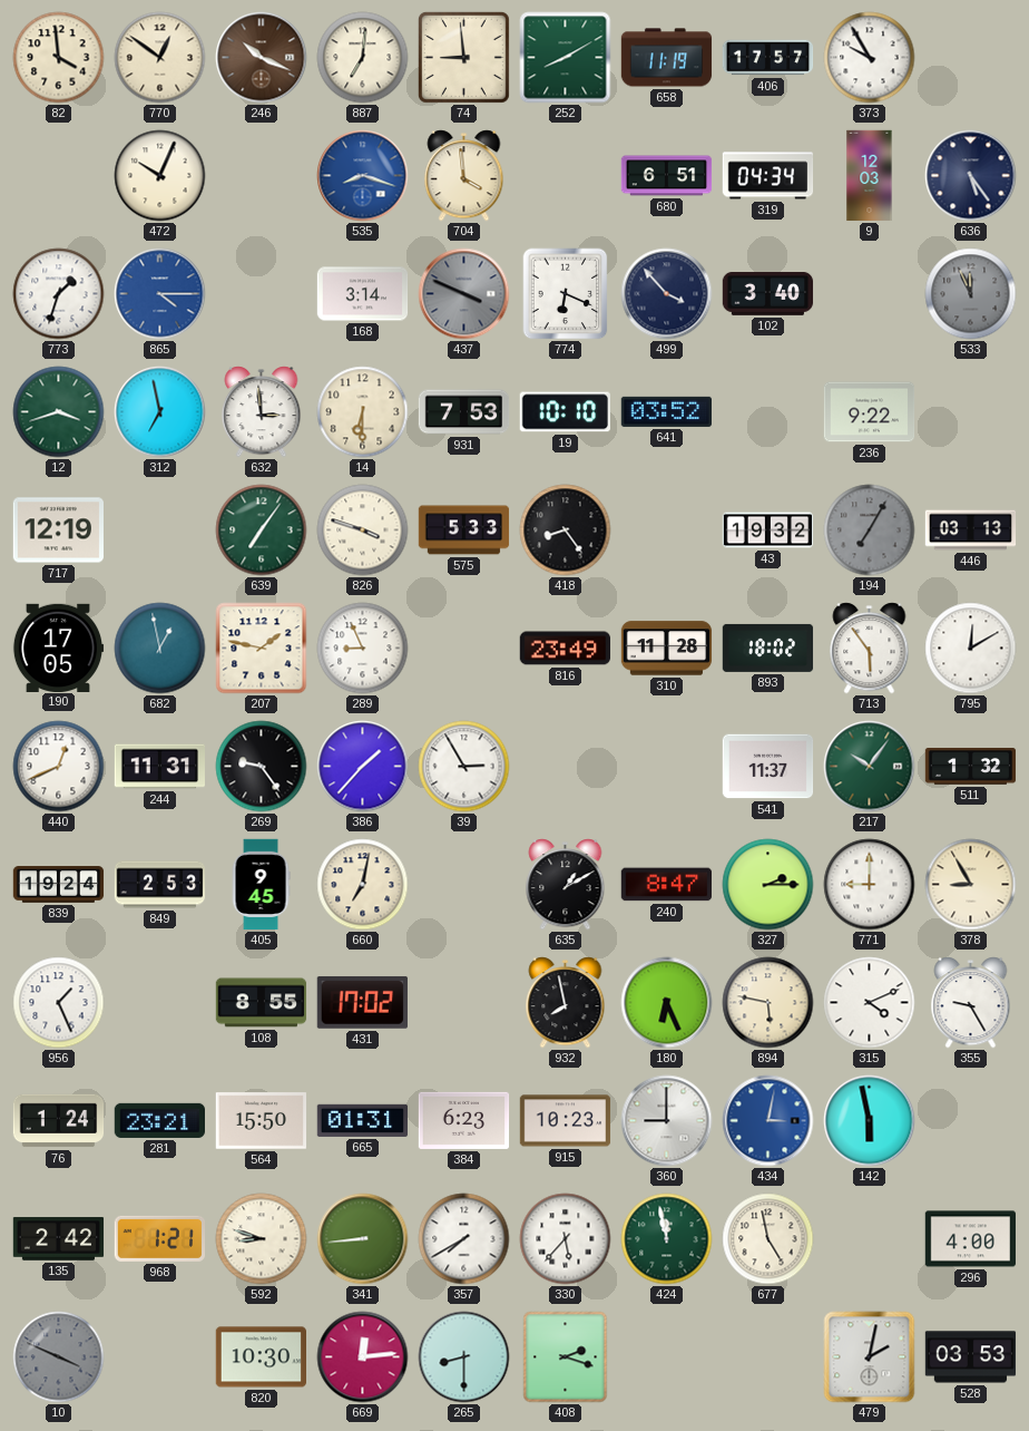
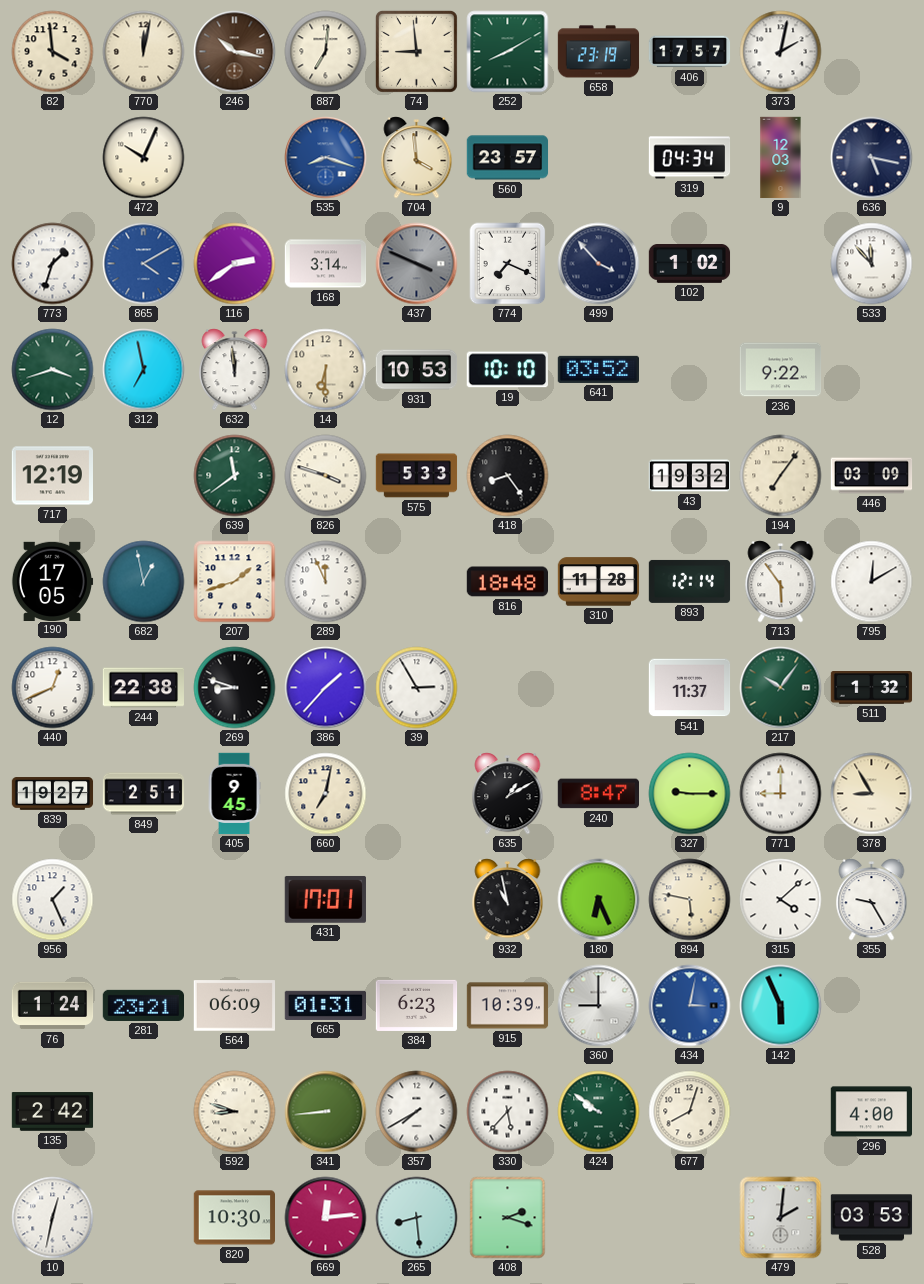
770: 12:51 -> 12:02 (144, 52)
246: 10:19 -> 10:17 (235, 52)
658: 11:19 -> 23:19 (599, 52)
373: 9:55 -> 2:02 (781, 52)
560: none -> 23:57 (508, 158)
680: 6:51 -> none (667, 176)
636: 5:24 -> 5:17 (872, 158)
865: 4:15 -> 4:10 (144, 264)
116: none -> 2:39 (235, 264)
774: 6:19 -> 7:19 (508, 264)
102: 3:40 -> 1:02 (690, 264)
533: 11:56 -> 11:53 (872, 264)
533 dial: grey -> white (872, 264)
632: 2:59 -> 11:59 (235, 370)
931: 7:53 -> 10:53 (417, 370)
639: 7:06 -> 11:39 (235, 476)
194: 7:05 -> 7:06 (781, 476)
194 dial: grey -> cream (781, 476)
446: 03:13 -> 03:09 (872, 476)
207: 1:47 -> 1:42 (235, 582)
289: 8:56 -> 11:56 (326, 582)
816: 23:49 -> 18:48 (508, 582)
893: 18:02 -> 12:14 (690, 581)
244: 11:31 -> 22:38 (143, 688)
269: 9:24 -> 8:48 (235, 688)
839: 19:24 -> 19:27 (53, 794)
849: 2:53 -> 2:51 (144, 794)
327: 2:15 -> 9:15 (690, 794)
108: 8:55 -> none (262, 1003)
431: 17:02 -> 17:01 (325, 899)
932: 7:58 -> 10:58 (508, 900)
315: 4:11 -> 4:08 (781, 900)
564: 15:50 -> 06:09 (235, 1006)
915: 10:23 -> 10:39 (508, 1006)
142: 5:58 -> 5:56 (781, 1006)
968: 1:21 -> none (159, 1238)
424: 11:58 -> 9:51 (599, 1112)
677: 4:58 -> 8:03 (690, 1112)
10: 3:49 -> 12:32 (53, 1218)
10 dial: grey -> white (53, 1218)
265: 8:30 -> 8:29 (417, 1218)
479: 2:02 -> 2:01 (781, 1218)
